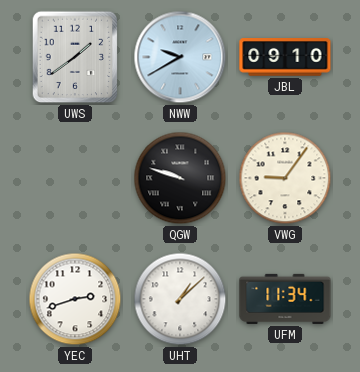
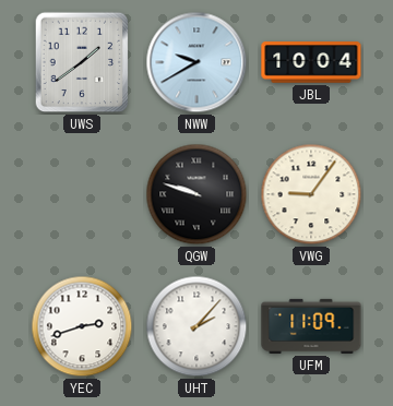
JBL: 09:10 -> 10:04 (311, 62)
UHT: 1:08 -> 2:07 (196, 326)
UFM: 11:34 -> 11:09 (311, 326)
